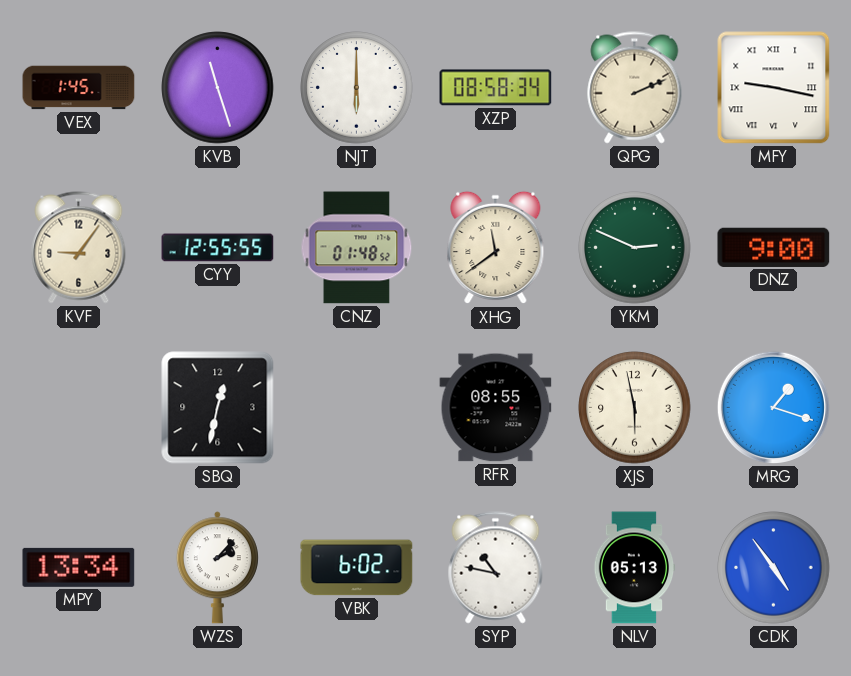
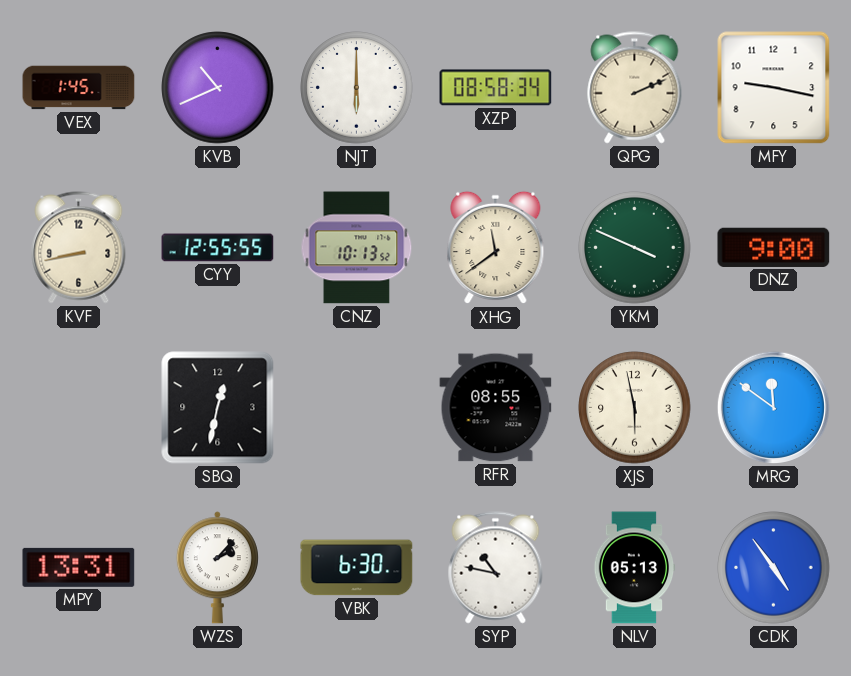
KVB: 11:27 -> 10:41 (218, 88)
MFY numerals: Roman -> Arabic (774, 88)
KVF: 9:06 -> 8:43 (79, 248)
CNZ: 01:48 -> 10:13 (357, 248)
YKM: 2:49 -> 3:49 (635, 248)
MRG: 1:18 -> 11:51 (773, 407)
MPY: 13:34 -> 13:31 (79, 567)
VBK: 6:02 -> 6:30 (357, 568)
